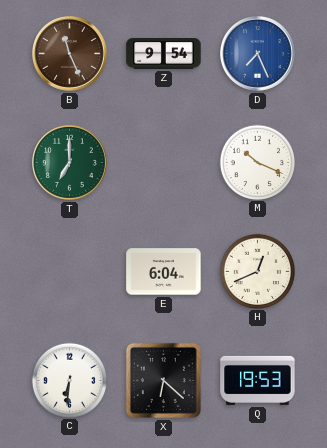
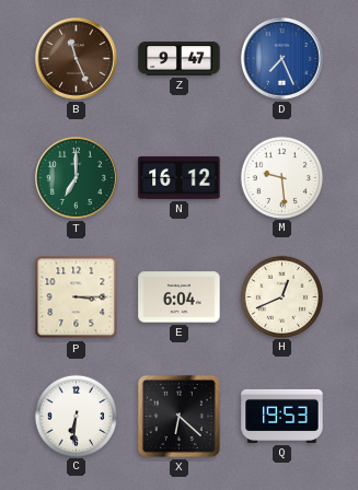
Z: 9:54 -> 9:47 (180, 59)
N: none -> 16:12 (180, 177)
M: 10:19 -> 9:29 (281, 177)
P: none -> 3:15 (77, 297)
